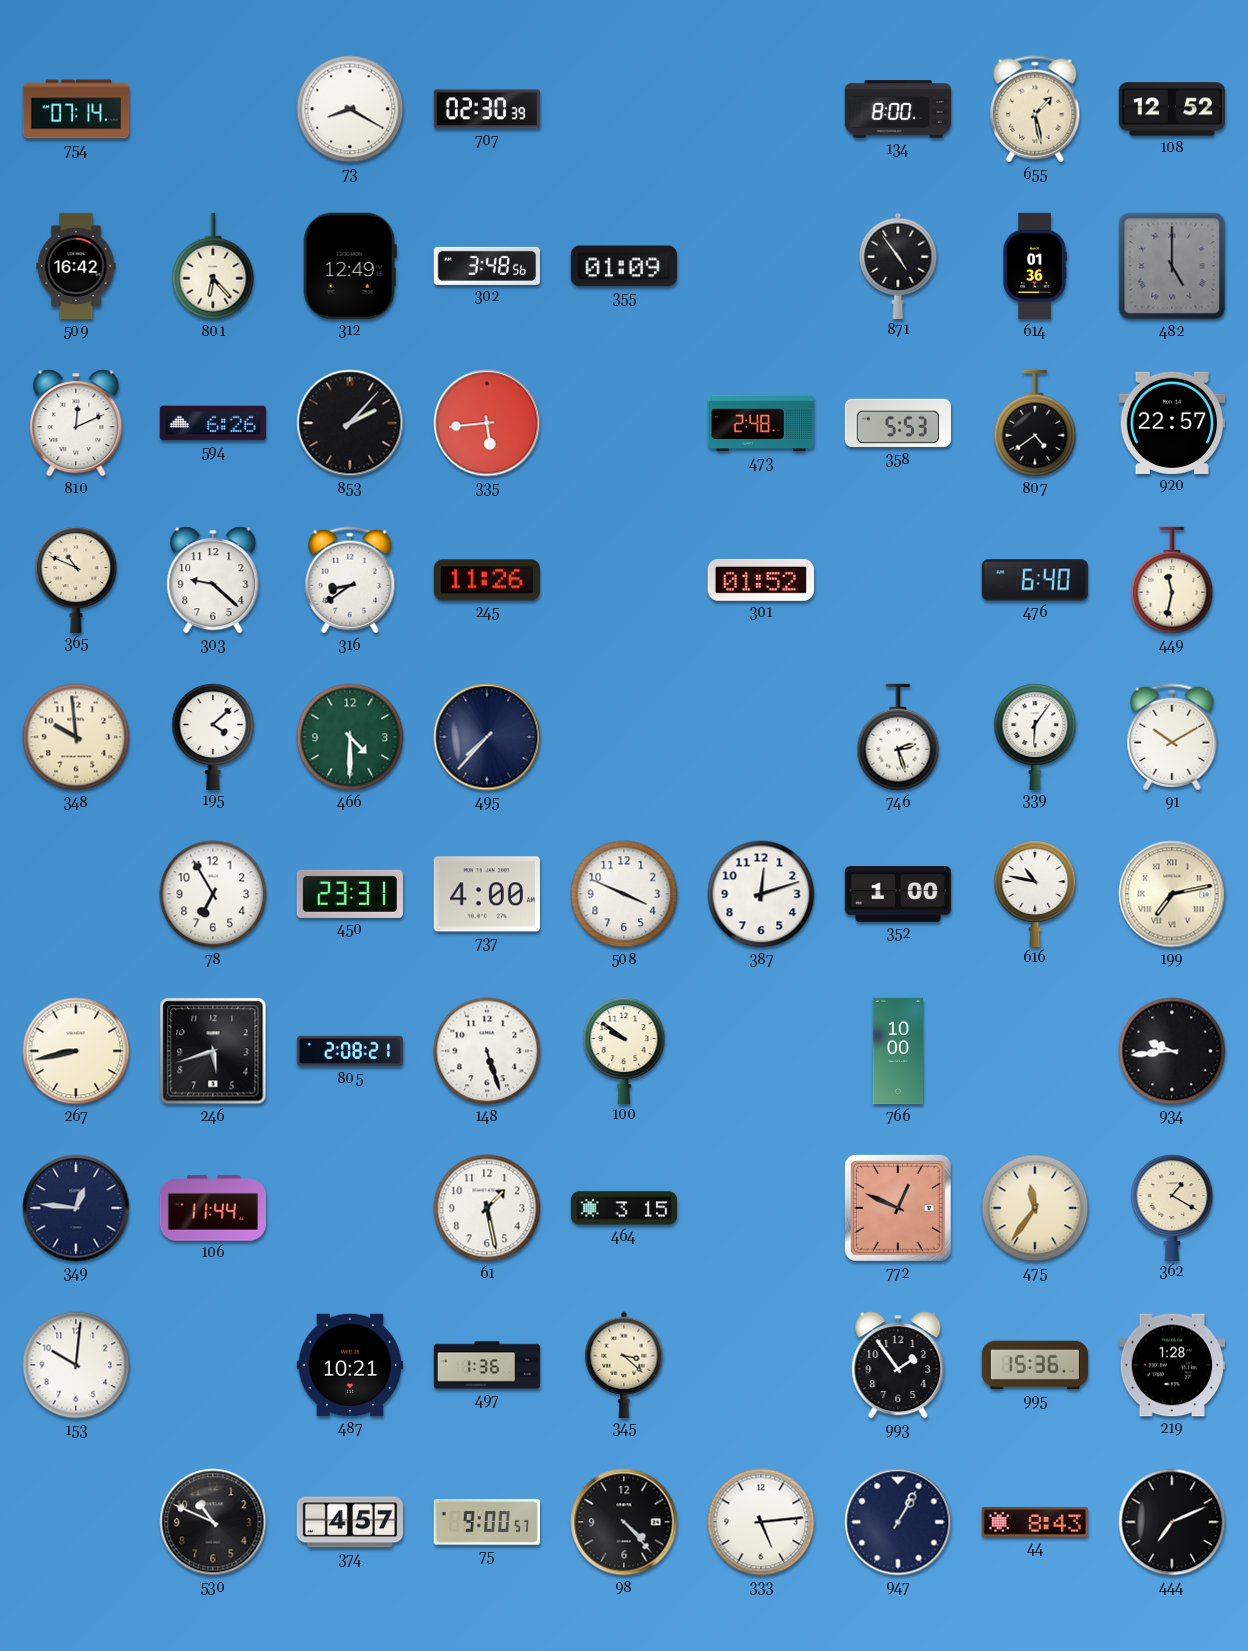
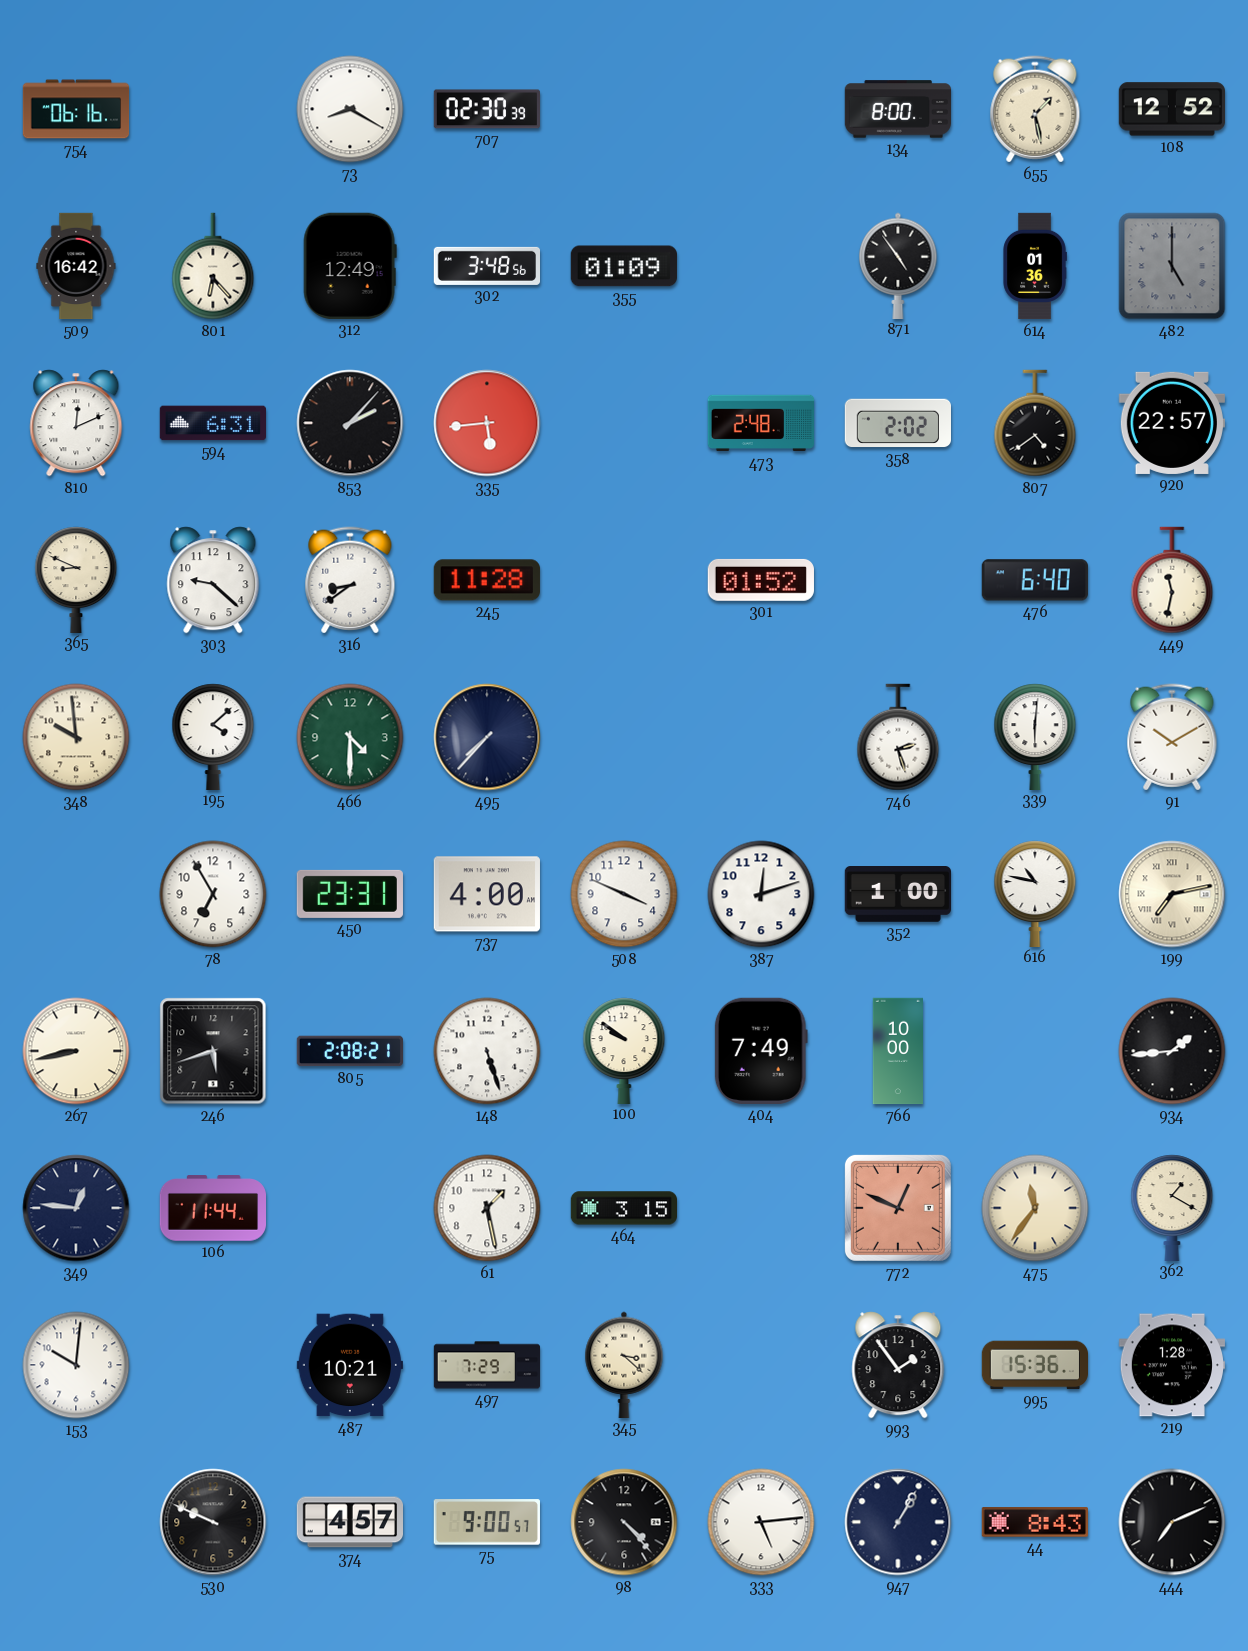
754: 07:14 -> 06:16 (76, 109)
594: 6:26 -> 6:31 (212, 423)
358: 5:53 -> 2:02 (897, 423)
365: 10:49 -> 8:49 (76, 579)
245: 11:26 -> 11:28 (487, 580)
339: 6:06 -> 6:01 (1035, 736)
404: none -> 7:49 (761, 1051)
934: 9:44 -> 1:44 (1172, 1051)
497: 1:36 -> 7:29 (487, 1365)
530: 10:49 -> 9:49 (213, 1522)
